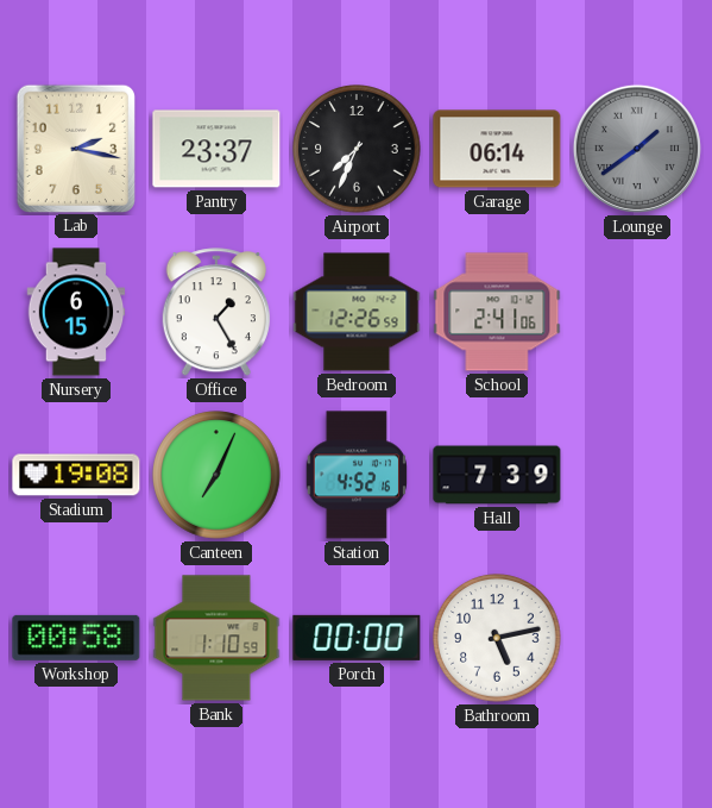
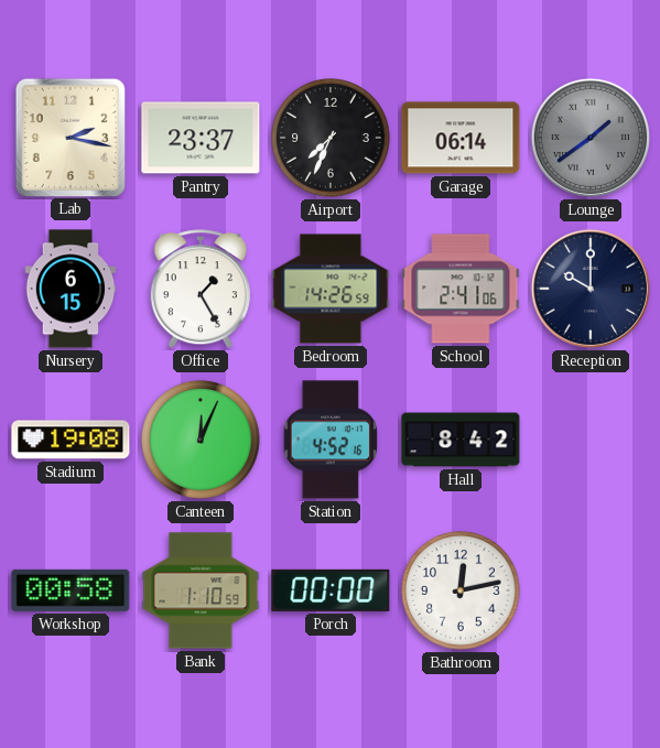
Bedroom: 12:26 -> 14:26 (331, 289)
Reception: none -> 10:00 (591, 289)
Canteen: 7:04 -> 12:04 (201, 440)
Hall: 7:39 -> 8:42 (461, 440)
Bathroom: 5:13 -> 12:13 (461, 590)
